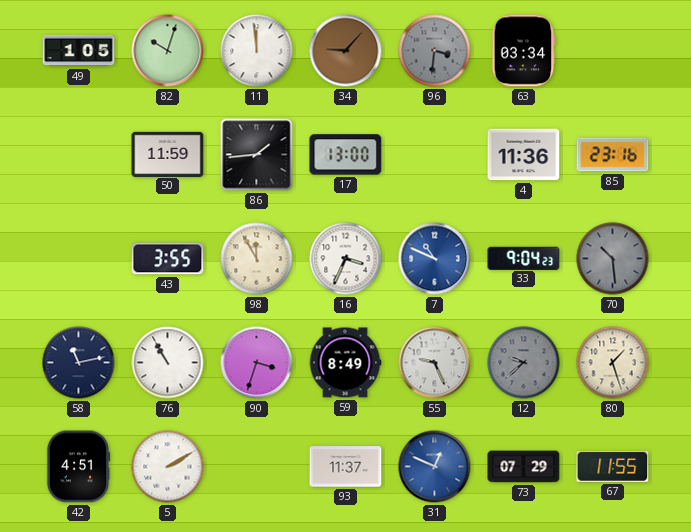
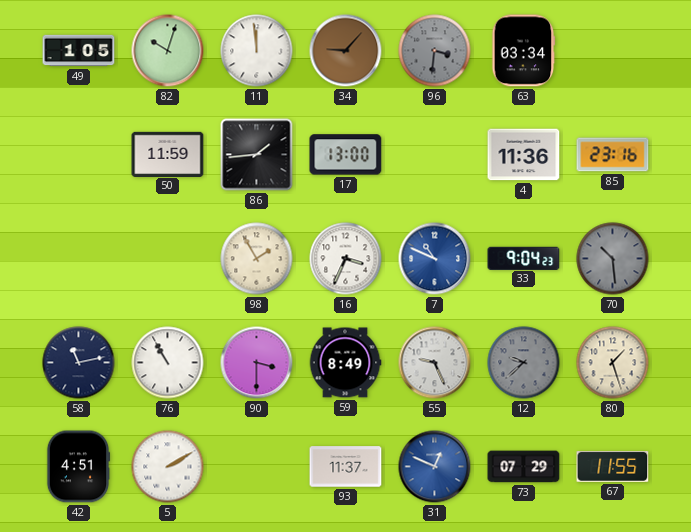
43: 3:55 -> none (168, 259)
98: 11:55 -> 1:55 (257, 259)
90: 3:33 -> 3:30 (257, 363)
